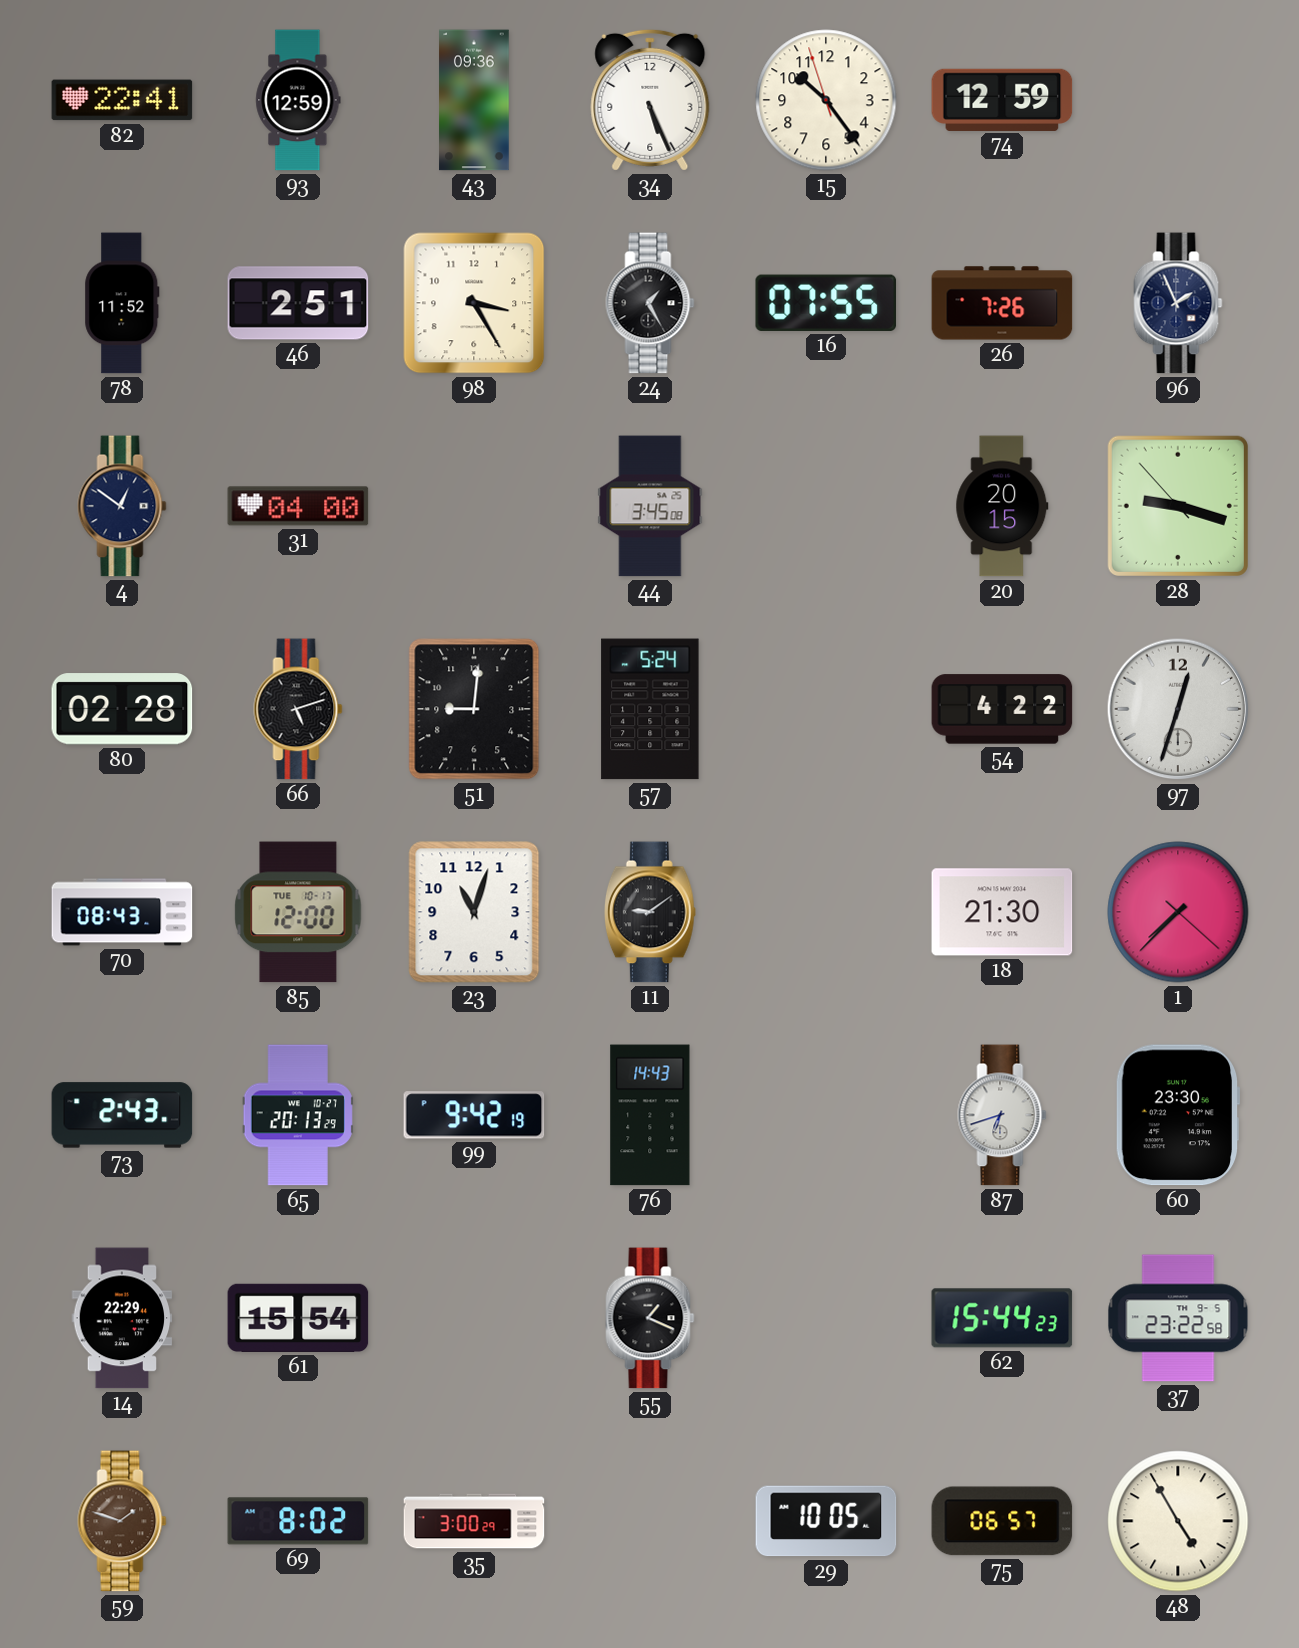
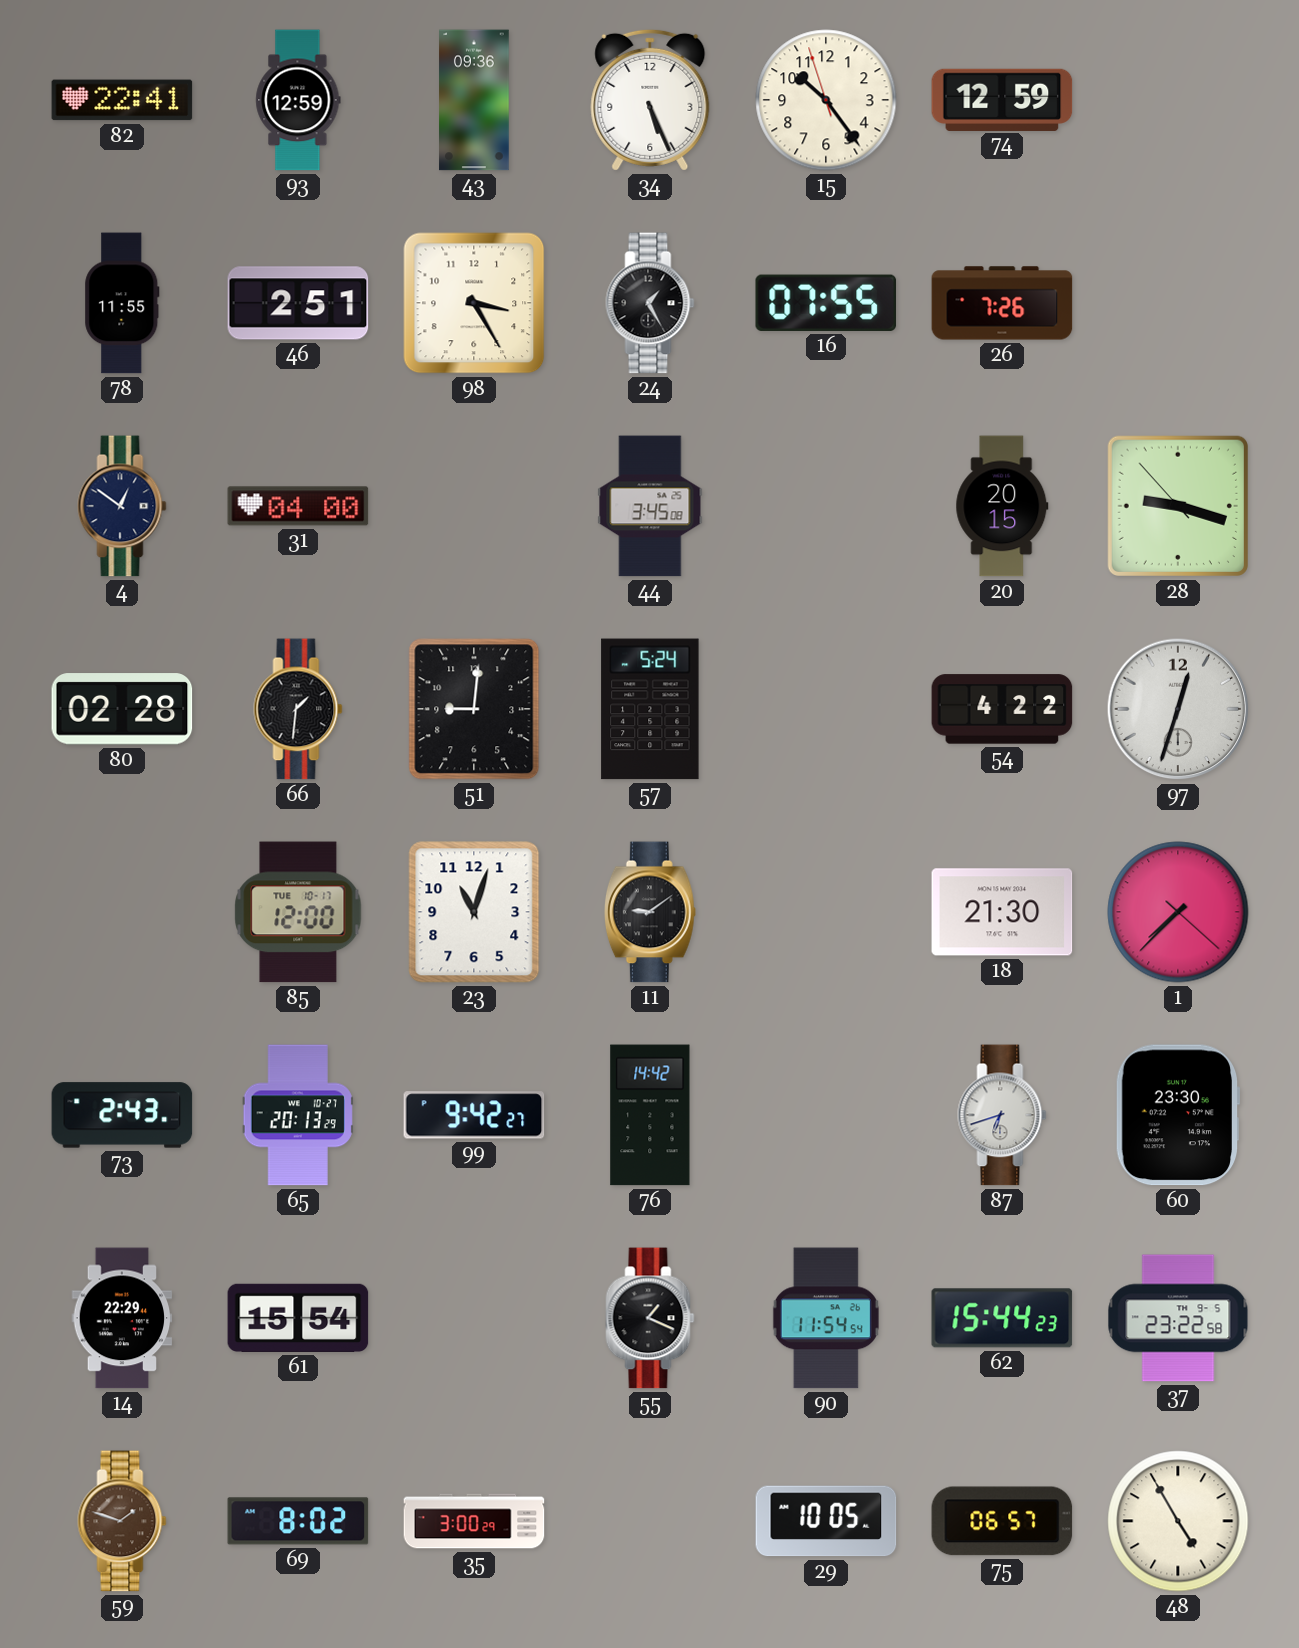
78: 11:52 -> 11:55 (122, 303)
96: 1:56 -> none (1178, 303)
66: 5:12 -> 1:31 (298, 709)
70: 08:43 -> none (122, 912)
99: 9:42:19 -> 9:42:27 (474, 1115)
76: 14:43 -> 14:42 (650, 1115)
90: none -> 11:54 (826, 1318)
